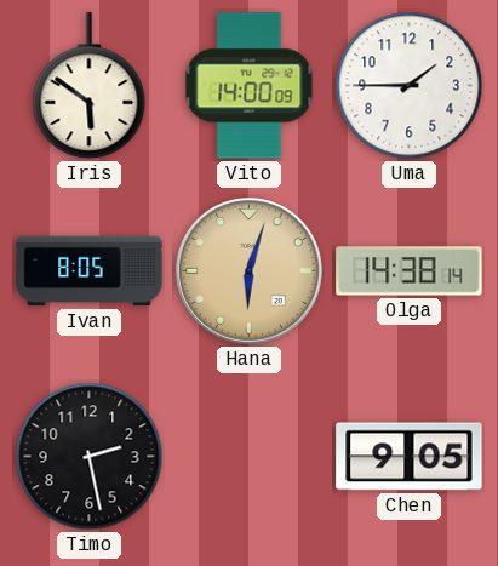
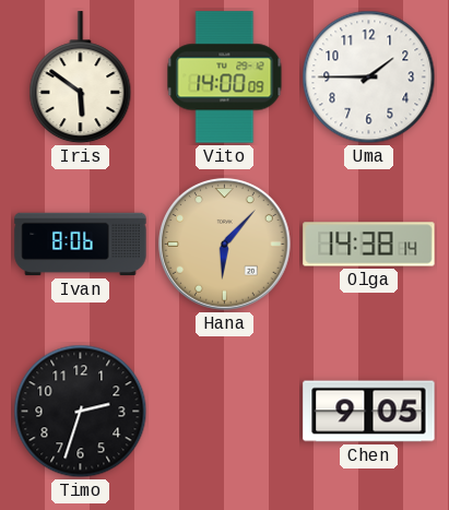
Ivan: 8:05 -> 8:06 (81, 245)
Hana: 6:03 -> 6:07 (225, 245)
Timo: 2:28 -> 2:33 (81, 412)
